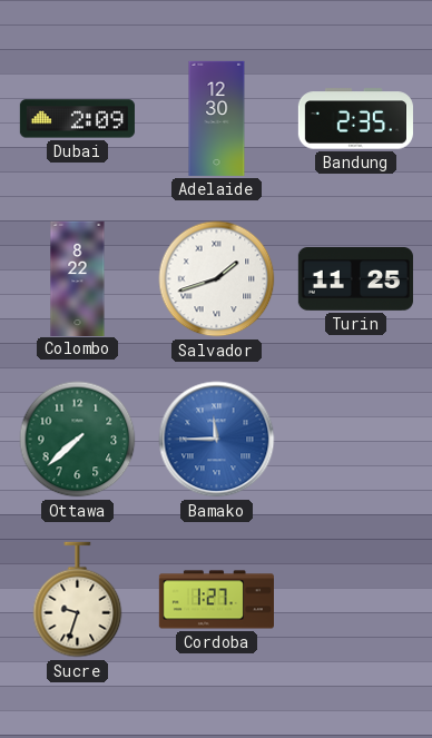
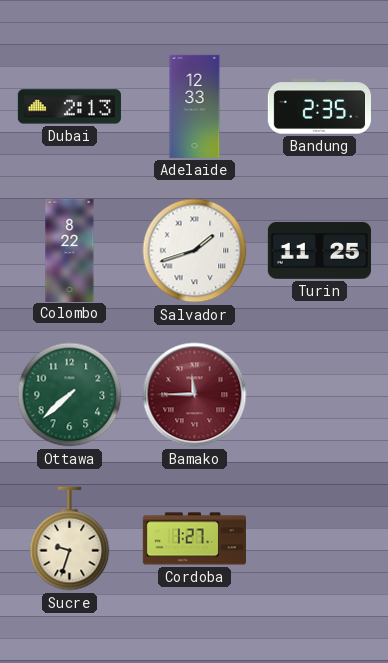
Dubai: 2:09 -> 2:13 (69, 107)
Adelaide: 12:30 -> 12:33 (195, 106)
Bamako dial: blue -> burgundy (195, 395)
